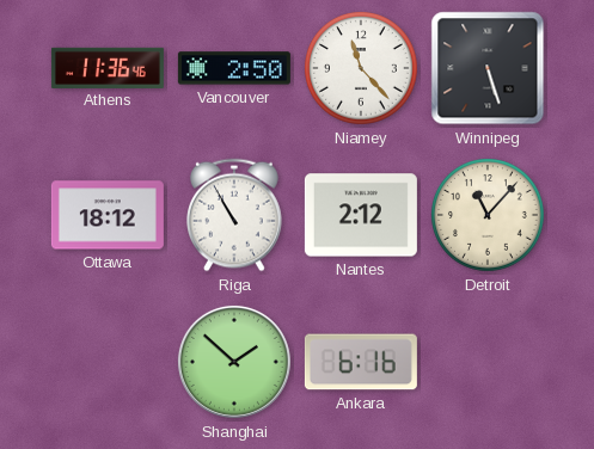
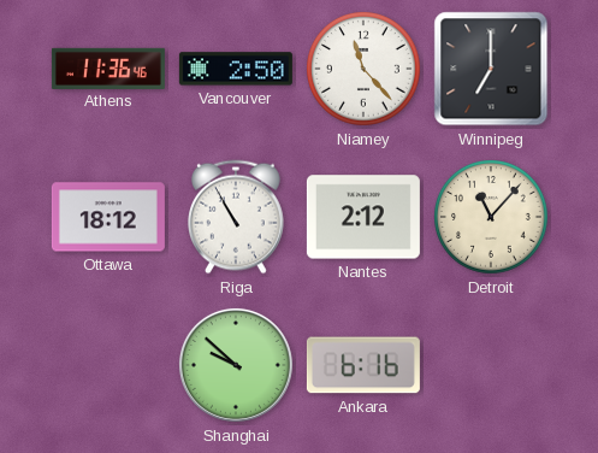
Winnipeg: 5:27 -> 7:00 (491, 69)
Shanghai: 1:52 -> 9:52 (236, 365)
